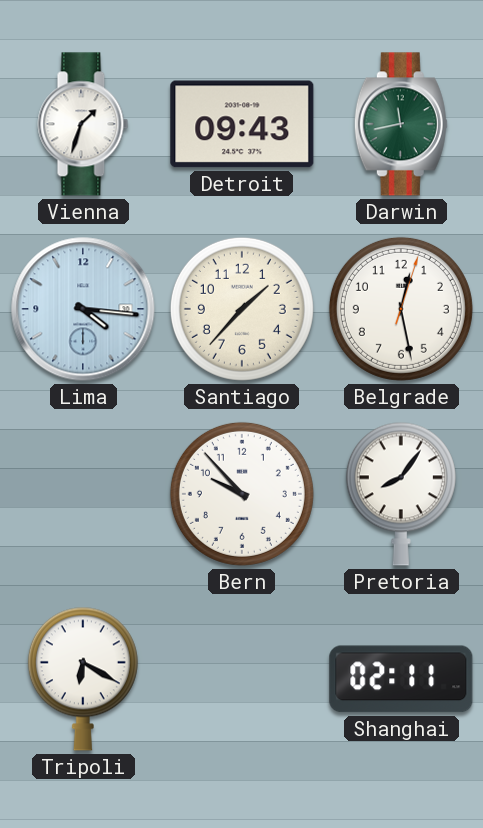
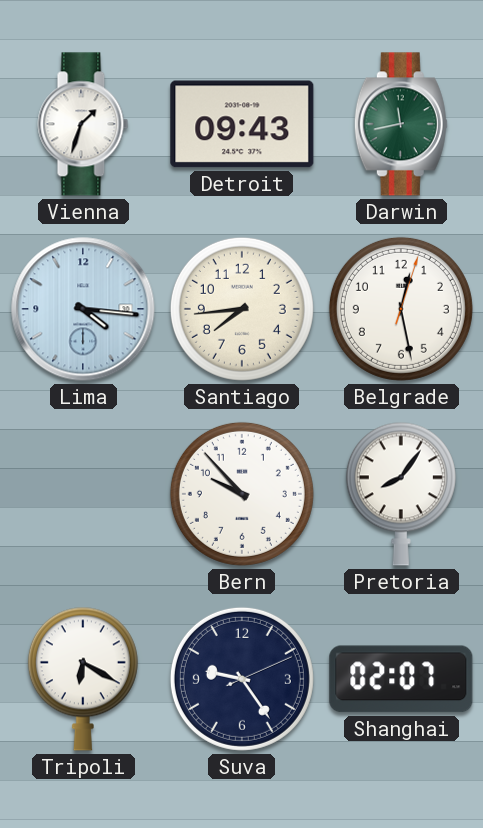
Santiago: 1:37 -> 7:44 (242, 309)
Suva: none -> 9:24 (242, 679)
Shanghai: 02:11 -> 02:07 (401, 679)
